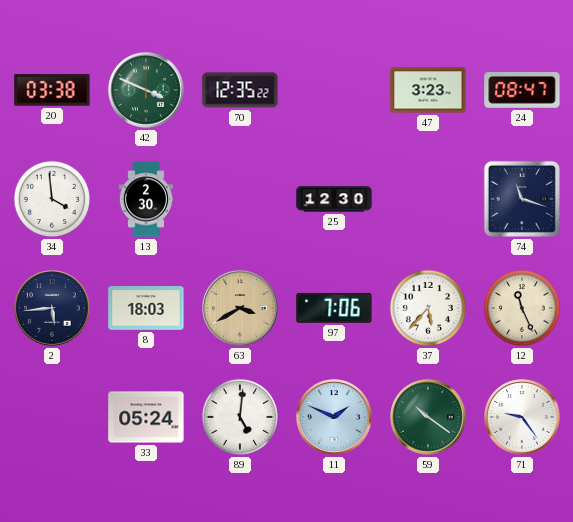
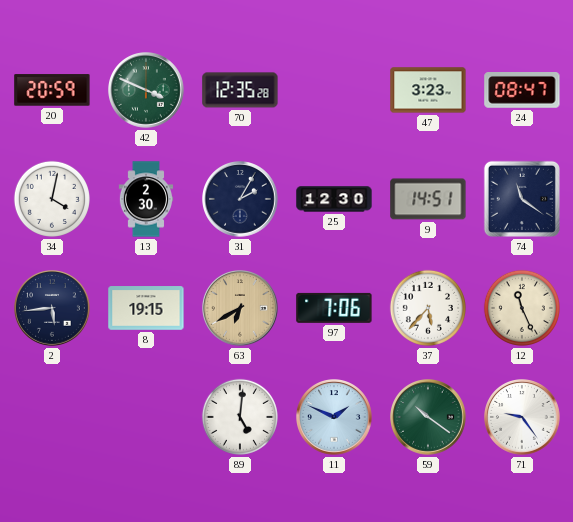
20: 03:38 -> 20:59 (52, 90)
70: 12:35:22 -> 12:35:28 (240, 90)
34: 3:59 -> 4:02 (52, 199)
31: none -> 2:05 (241, 200)
9: none -> 14:51 (428, 199)
74: 11:18 -> 11:21 (522, 199)
8: 18:03 -> 19:15 (146, 308)
63: 3:40 -> 6:40 (241, 309)
33: 05:24 -> none (146, 417)
